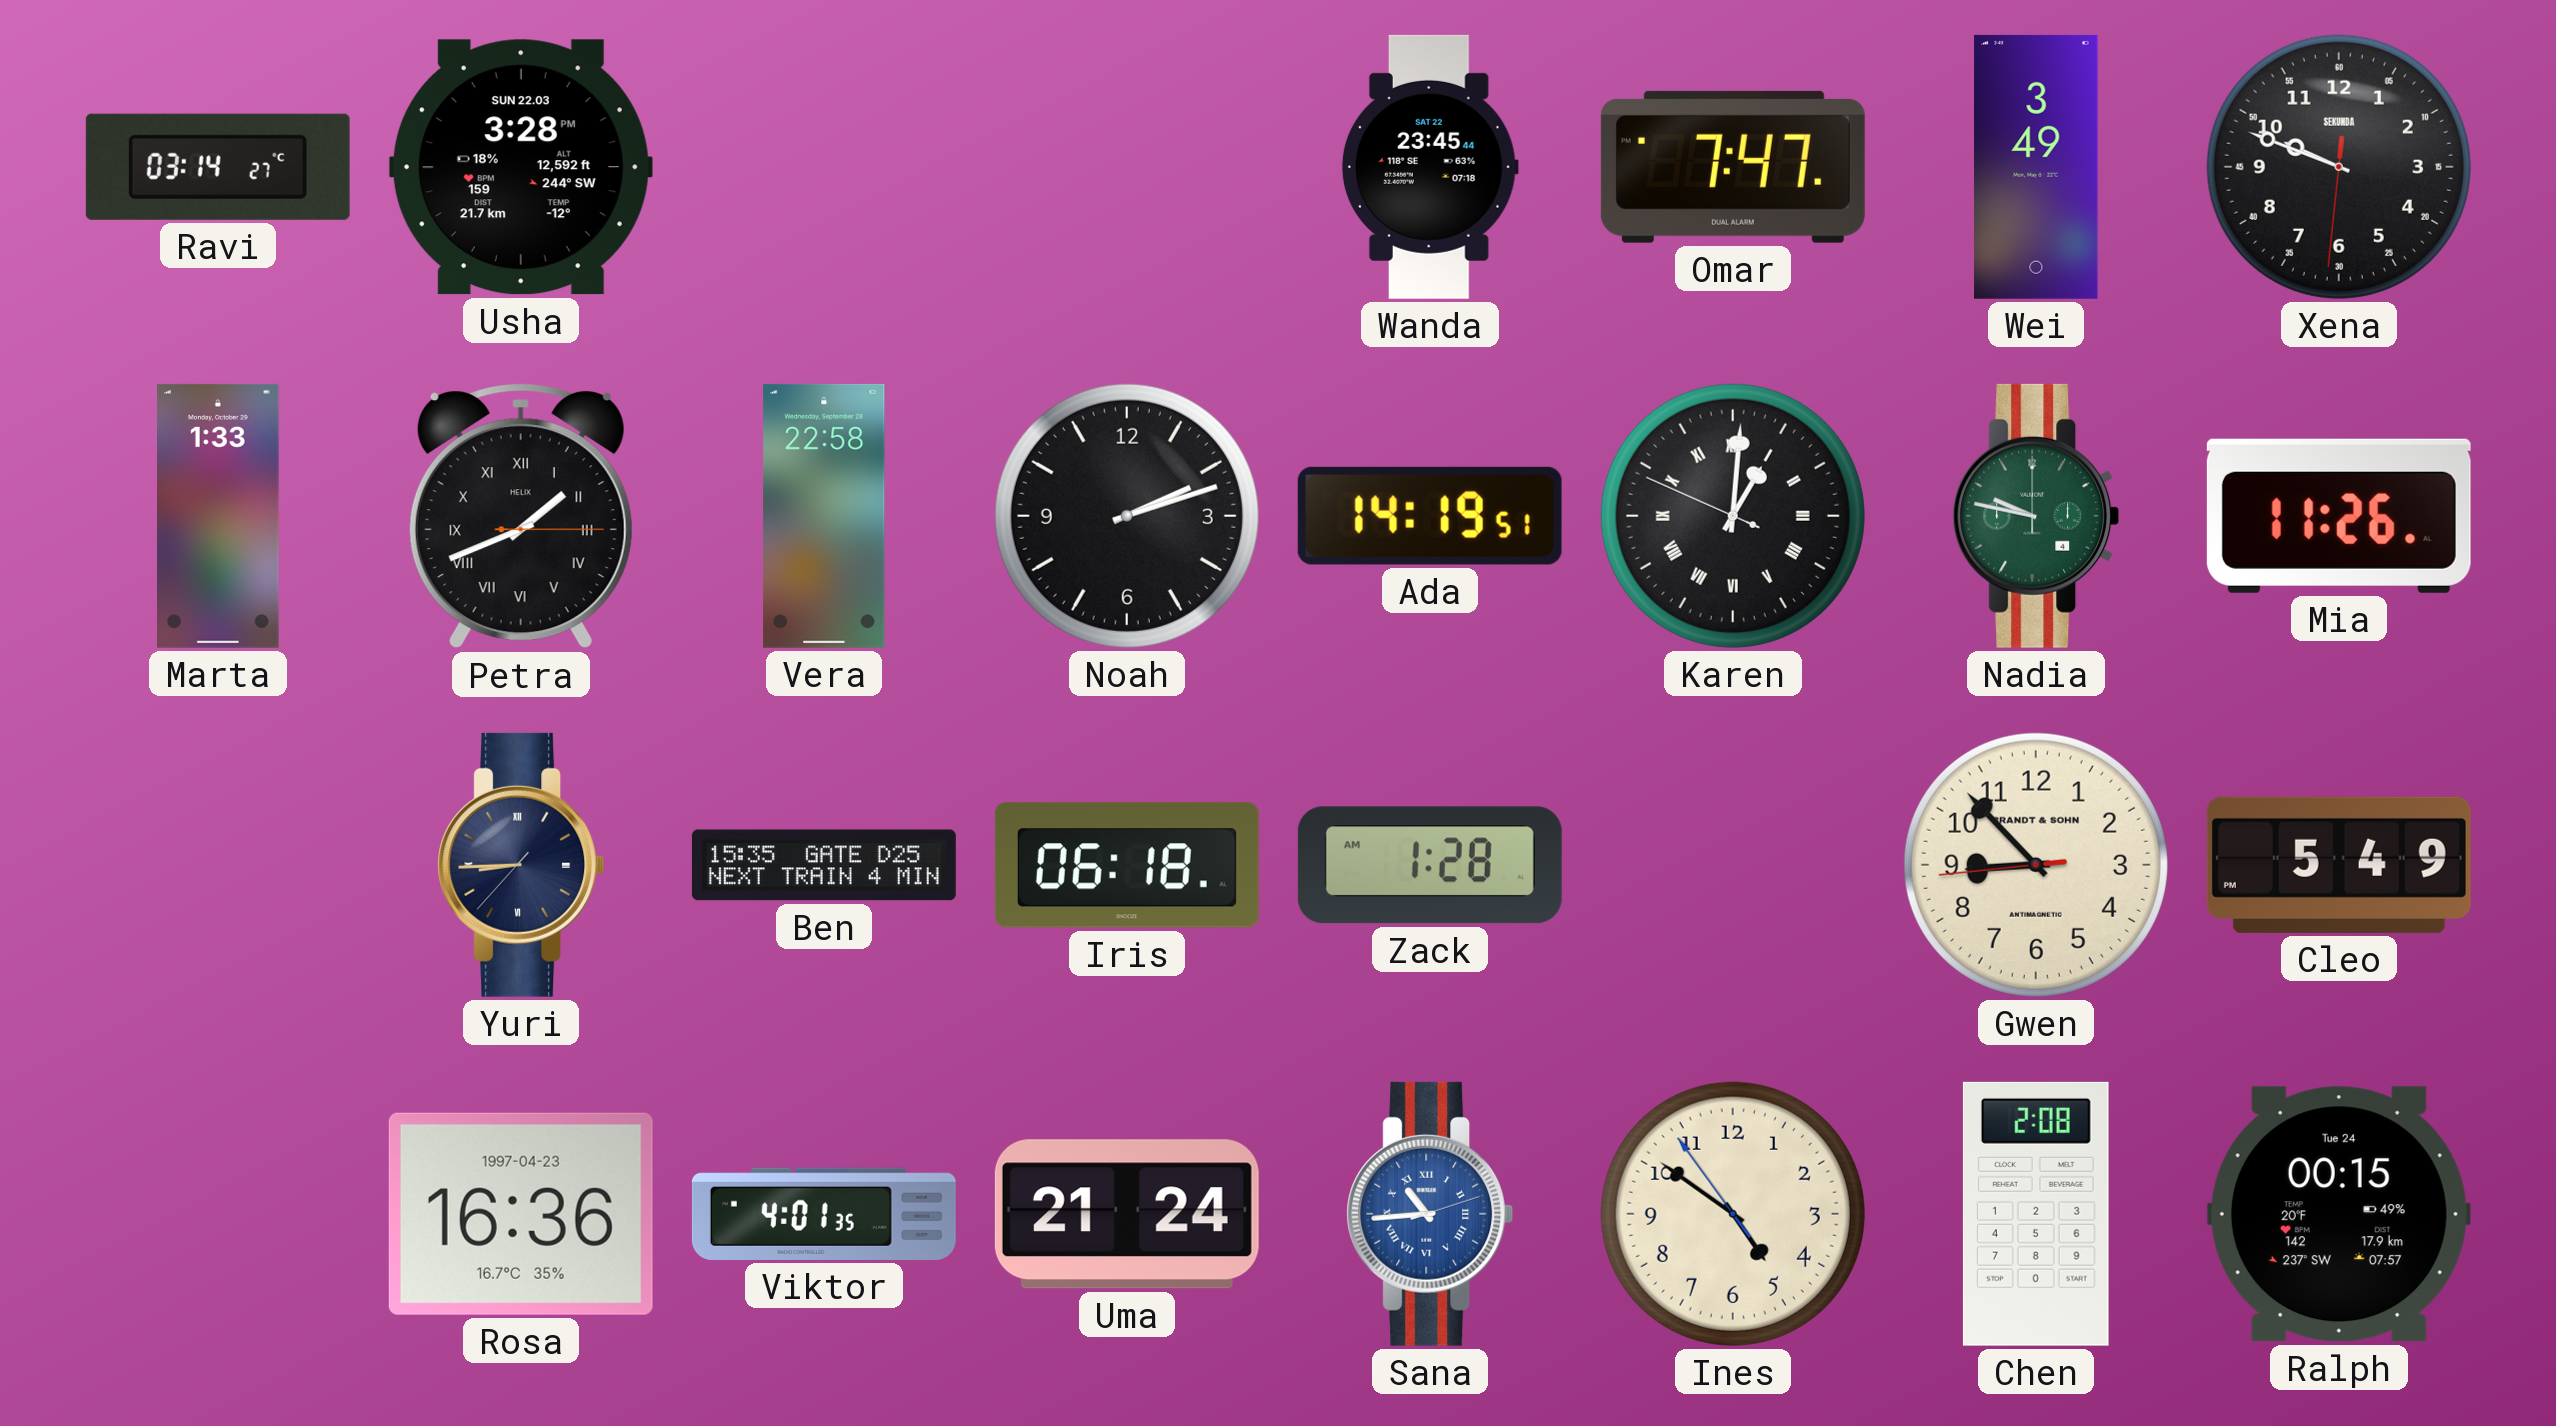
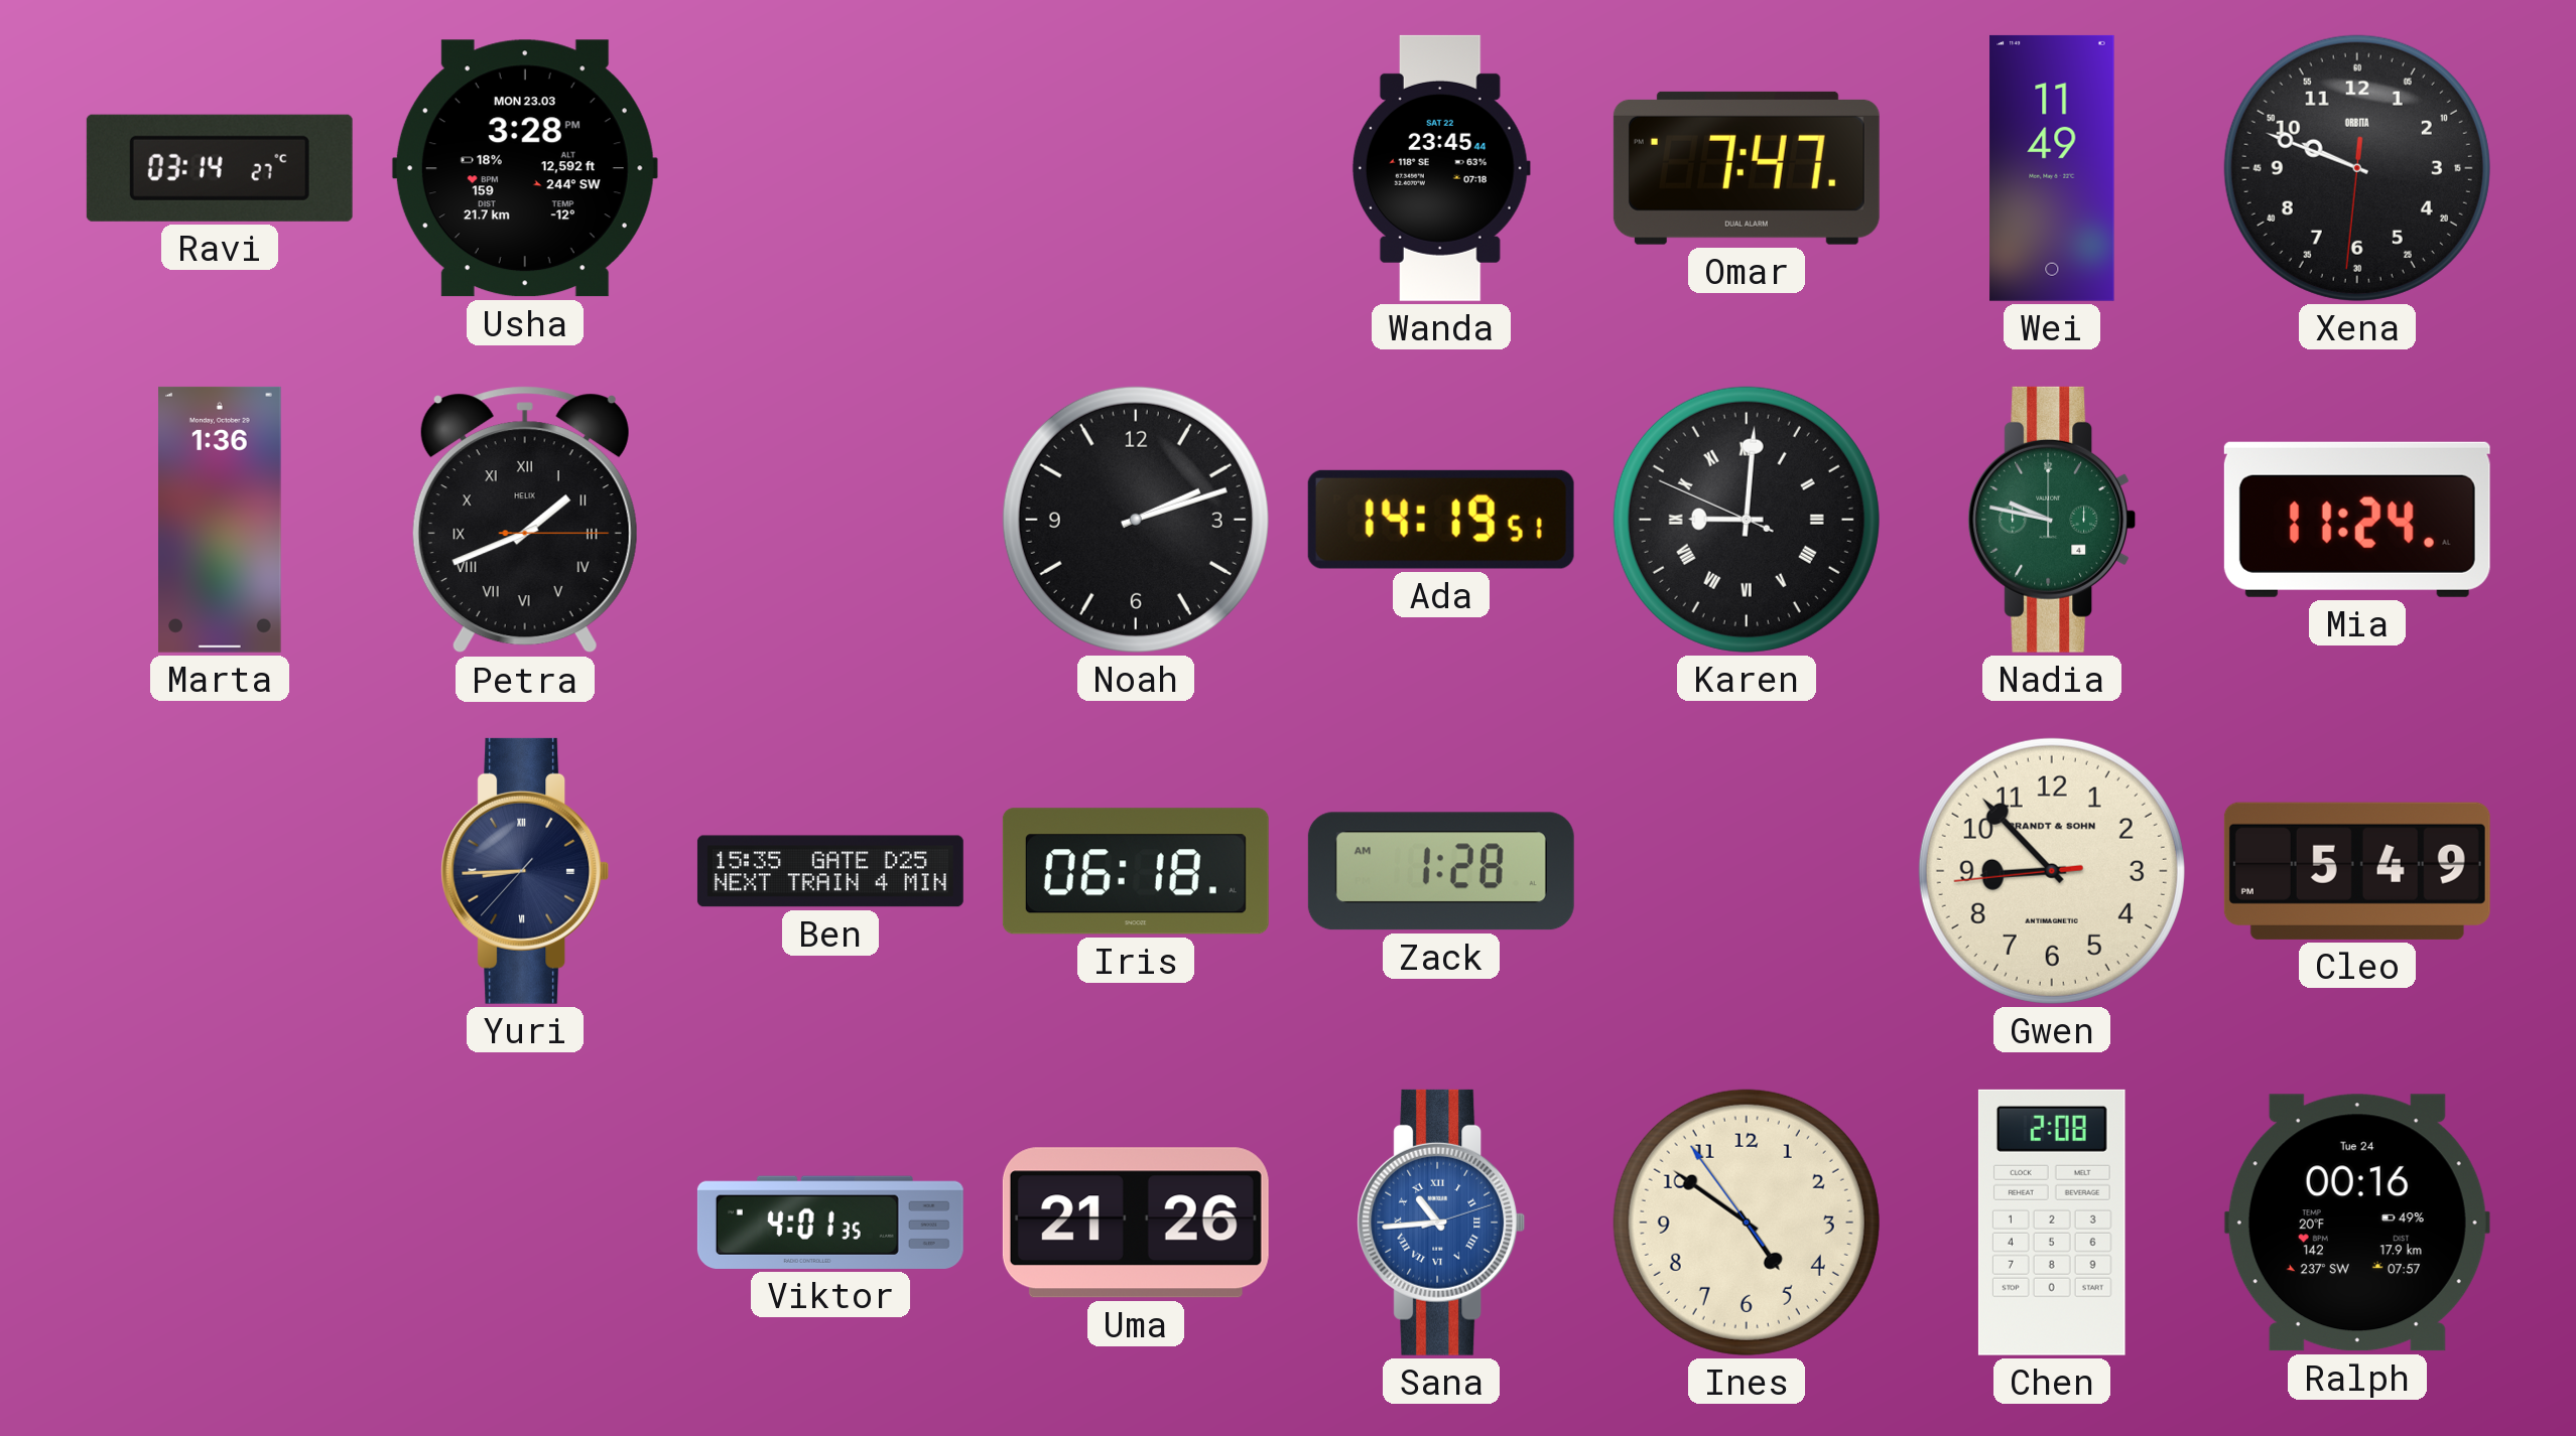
Usha date: SUN 22.03 -> MON 23.03 (525, 168)
Wei: 3:49 -> 11:49 (2052, 168)
Xena brand: SEKUNDA -> ORBITA (2357, 168)
Marta: 1:33 -> 1:36 (220, 520)
Vera: 22:58 -> none (824, 516)
Karen: 1:00 -> 9:00 (1747, 520)
Mia: 11:26 -> 11:24 (2357, 520)
Rosa: 16:36 -> none (521, 1214)
Uma: 21:24 -> 21:26 (1136, 1223)
Ralph: 00:15 -> 00:16 (2357, 1223)
